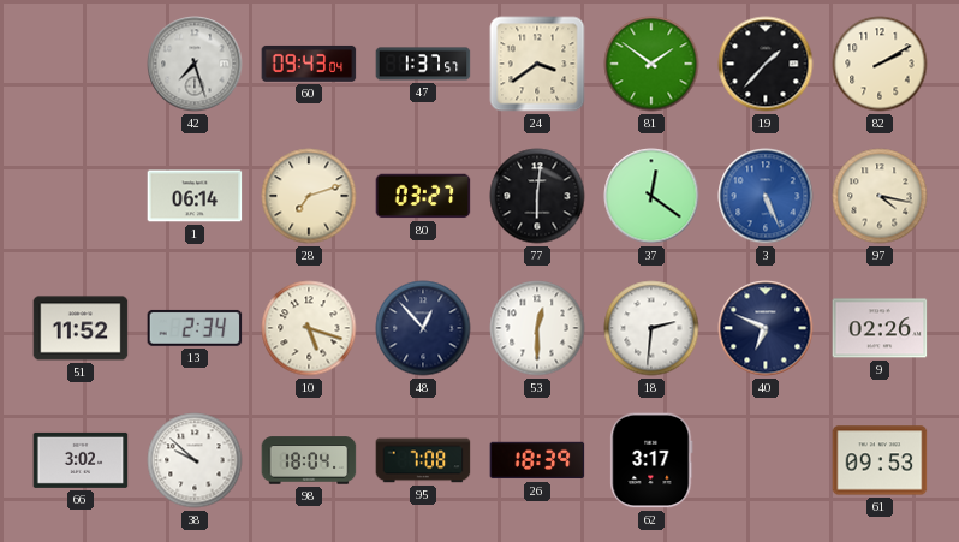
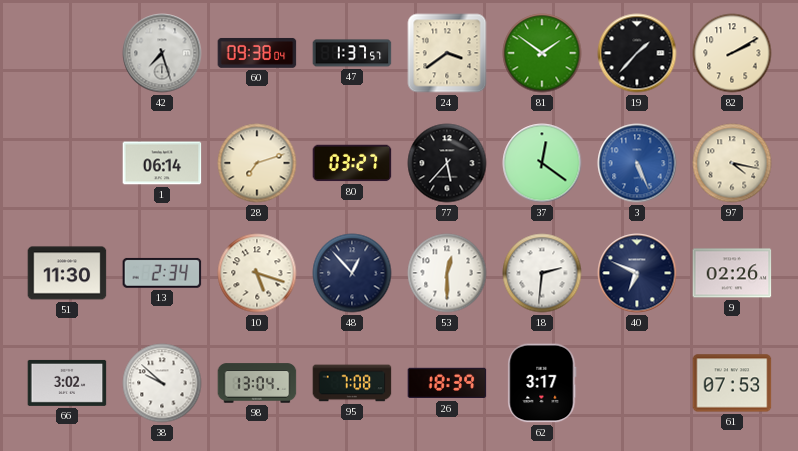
60: 09:43 -> 09:38 (257, 53)
77: 6:01 -> 5:37 (447, 163)
51: 11:52 -> 11:30 (67, 273)
98: 18:04 -> 13:04 (257, 383)
61: 09:53 -> 07:53 (732, 383)
